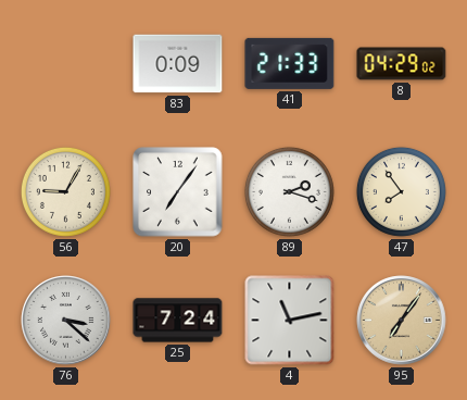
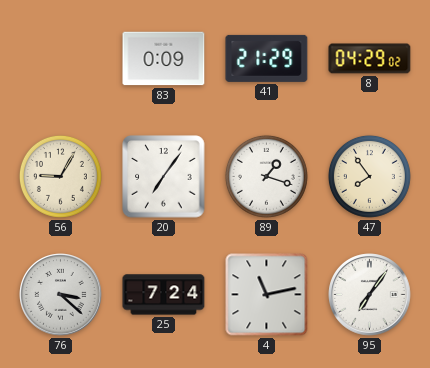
41: 21:33 -> 21:29 (267, 58)
89: 2:18 -> 1:18 (266, 176)
95 dial: champagne -> white (370, 295)
